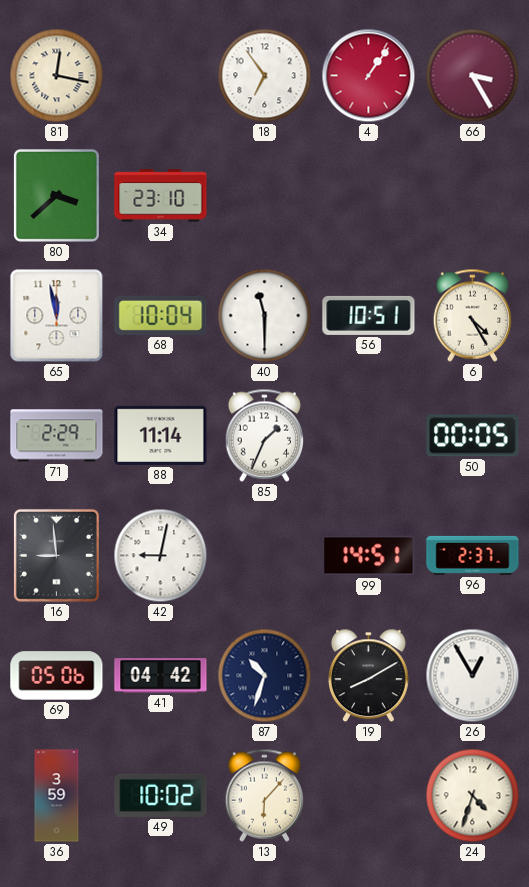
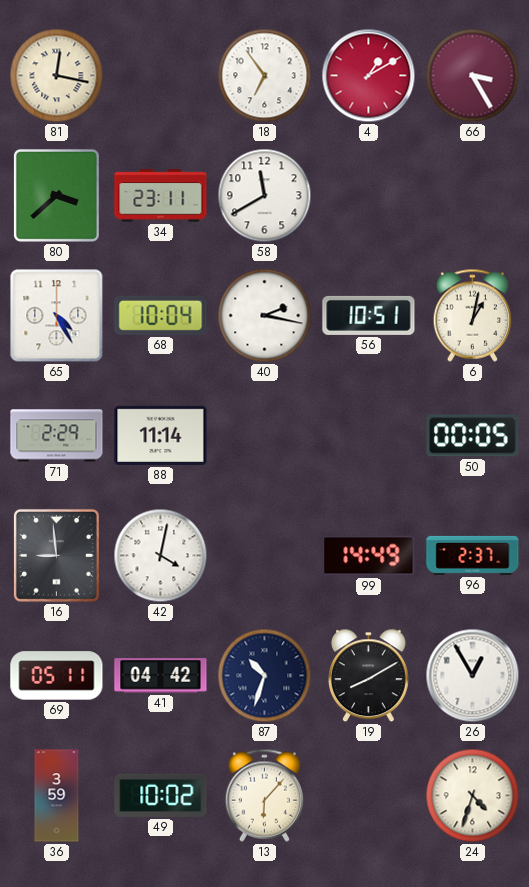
4: 1:06 -> 1:10 (369, 76)
34: 23:10 -> 23:11 (161, 196)
58: none -> 11:40 (265, 196)
65: 11:58 -> 4:25 (57, 316)
40: 11:30 -> 2:17 (265, 316)
6: 4:25 -> 1:02 (473, 315)
85: 1:34 -> none (265, 435)
42: 9:02 -> 4:02 (161, 556)
99: 14:51 -> 14:49 (369, 556)
69: 05:06 -> 05:11 (57, 676)
